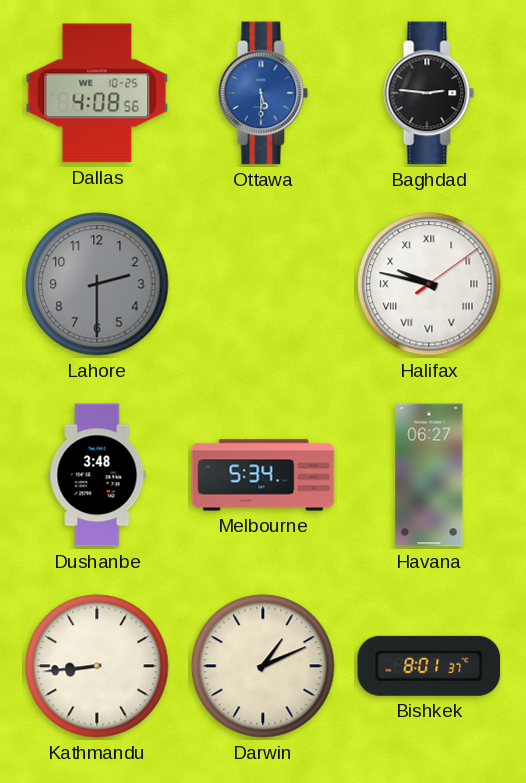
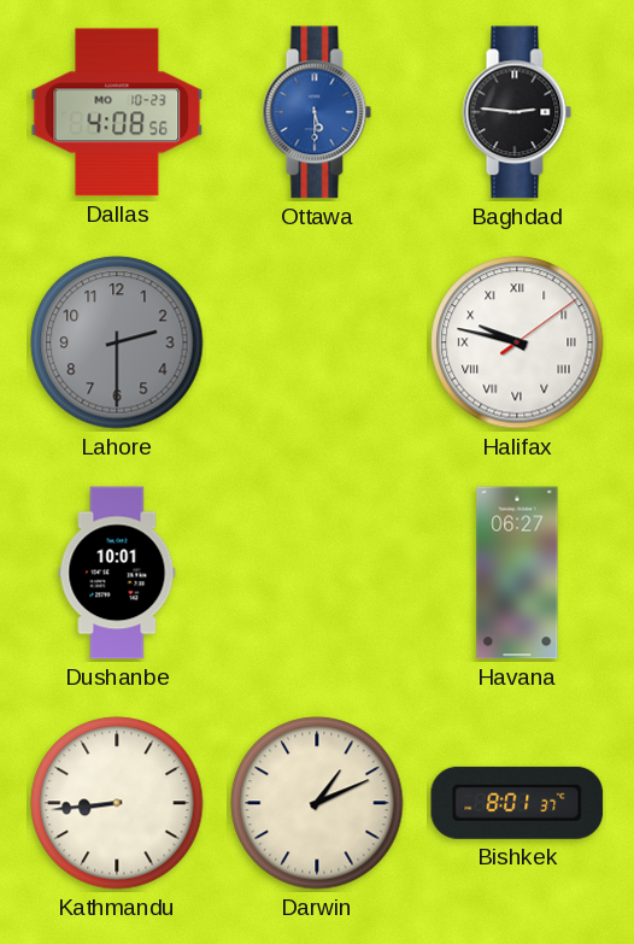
Dallas date: WE 10-25 -> MO 10-23 (117, 112)
Dushanbe: 3:48 -> 10:01 (117, 573)
Melbourne: 5:34 -> none (263, 475)
